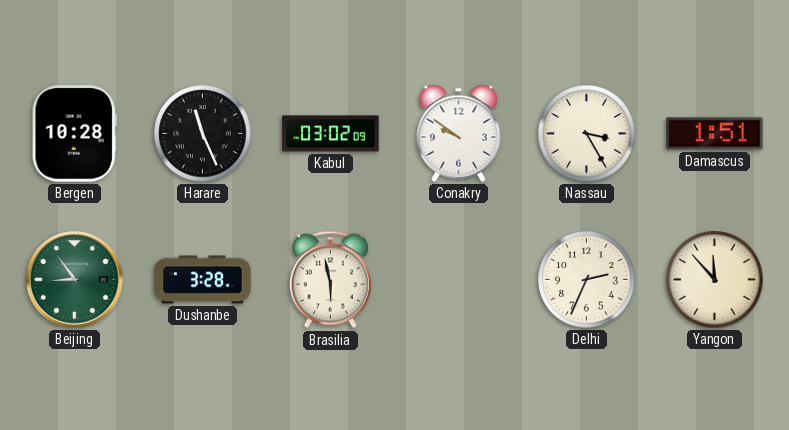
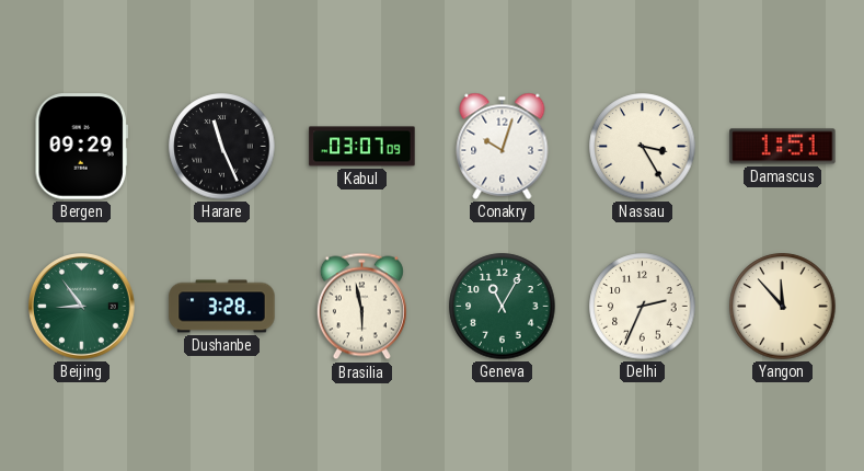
Bergen: 10:28 -> 09:29 (81, 147)
Kabul: 03:02 -> 03:07 (362, 147)
Conakry: 9:51 -> 10:03 (503, 146)
Geneva: none -> 11:05 (503, 307)
